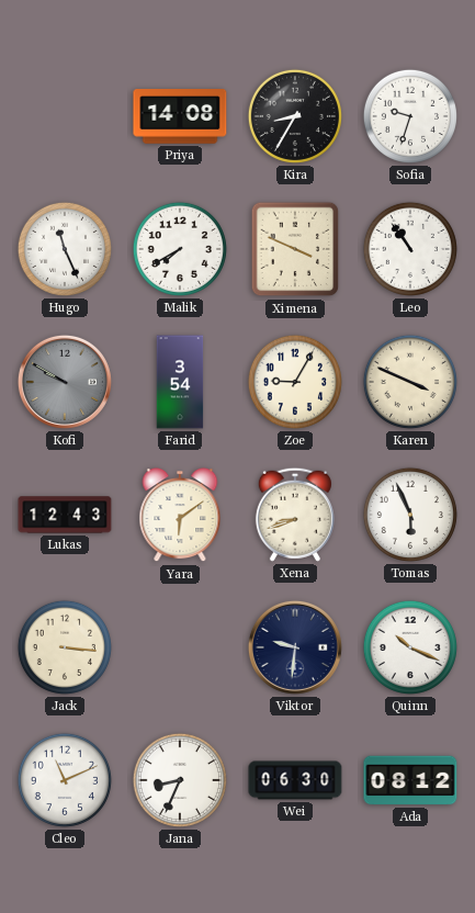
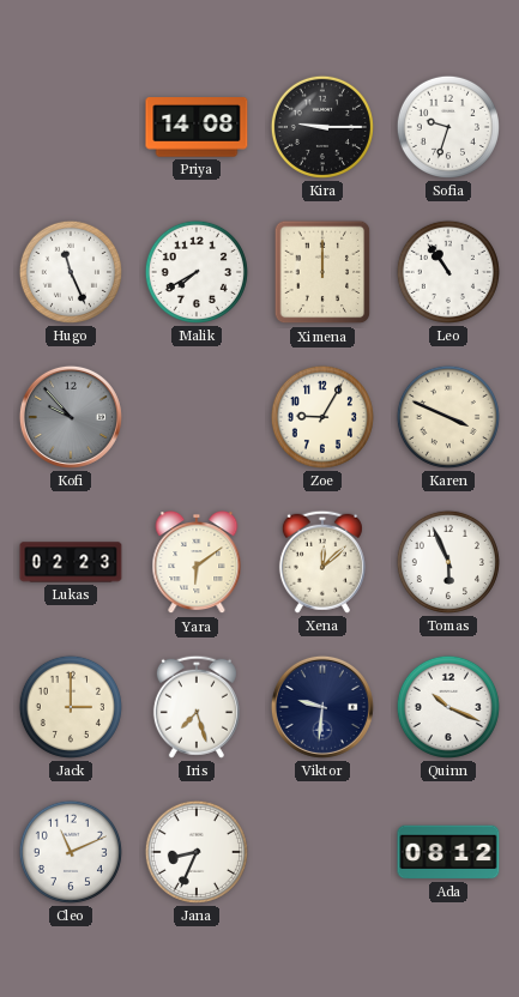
Kira: 8:35 -> 9:15 (322, 127)
Ximena: 3:49 -> 12:00 (322, 272)
Kofi: 9:50 -> 9:53 (71, 417)
Farid: 3:54 -> none (180, 382)
Lukas: 12:43 -> 02:23 (71, 562)
Xena: 8:42 -> 12:08 (322, 562)
Jack: 3:16 -> 3:00 (71, 707)
Iris: none -> 7:27 (197, 707)
Wei: 06:30 -> none (295, 780)
